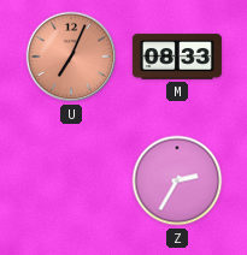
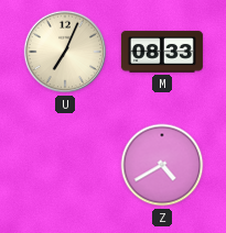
U dial: salmon -> cream (65, 52)
Z: 2:35 -> 4:40 (162, 165)
